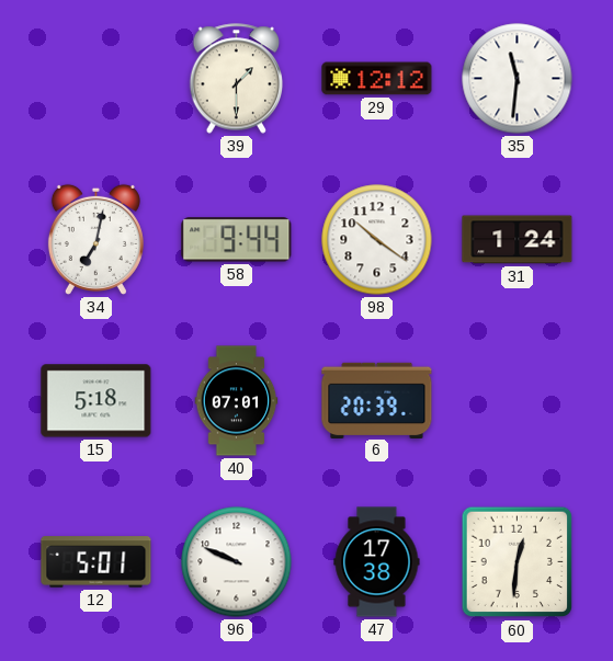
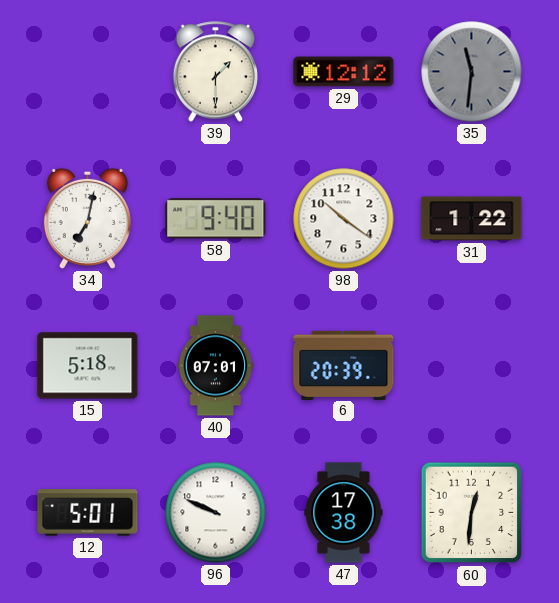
35 dial: white -> grey (472, 72)
58: 9:44 -> 9:40 (216, 219)
31: 1:24 -> 1:22 (472, 219)
